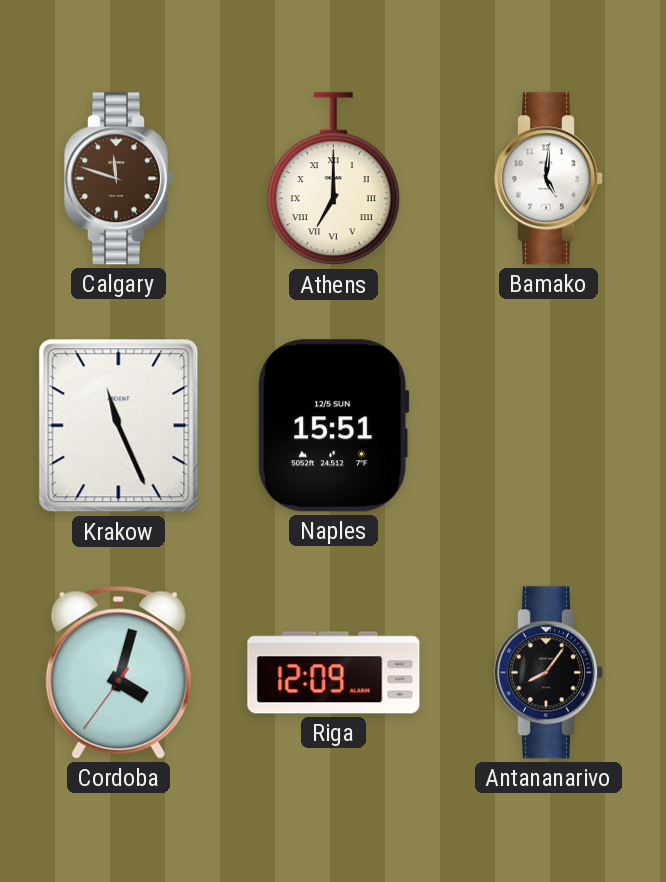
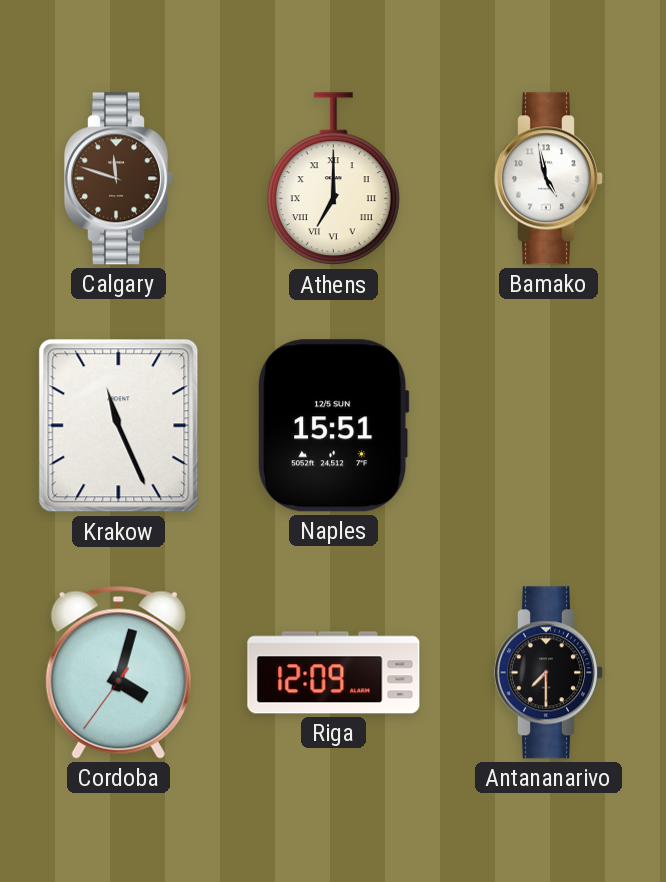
Bamako: 5:01 -> 4:58 (548, 179)
Antananarivo: 8:06 -> 7:30 (548, 673)
